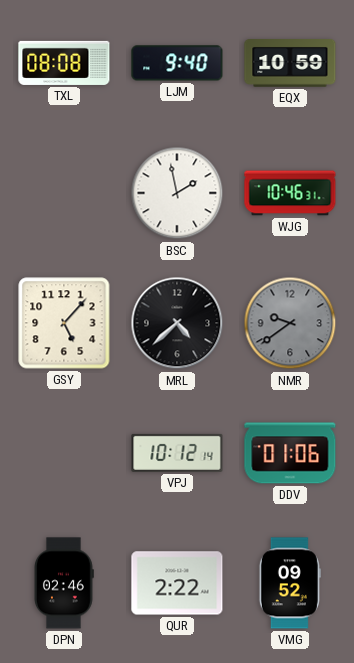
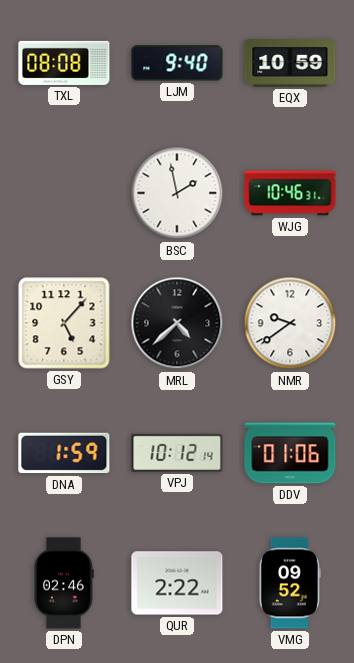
NMR dial: grey -> white (290, 323)
DNA: none -> 1:59 (64, 453)
